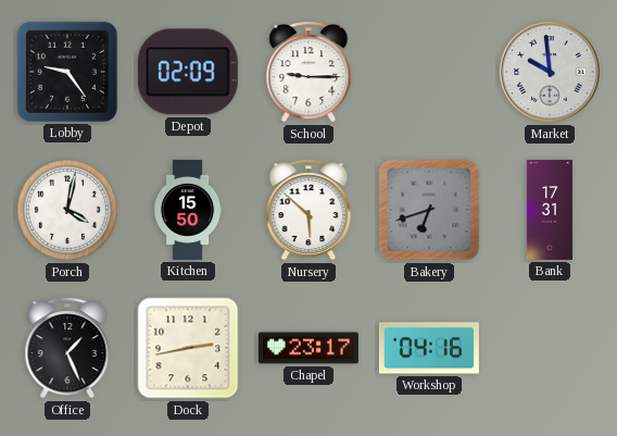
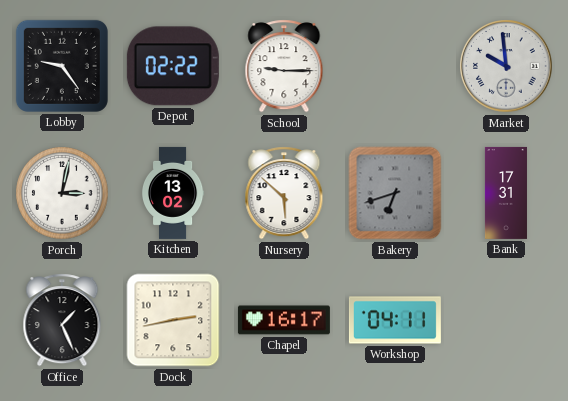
Depot: 02:09 -> 02:22 (173, 66)
Porch: 4:02 -> 3:02 (62, 193)
Kitchen: 15:50 -> 13:02 (173, 193)
Chapel: 23:17 -> 16:17 (284, 320)
Workshop: 04:16 -> 04:11 (395, 320)
